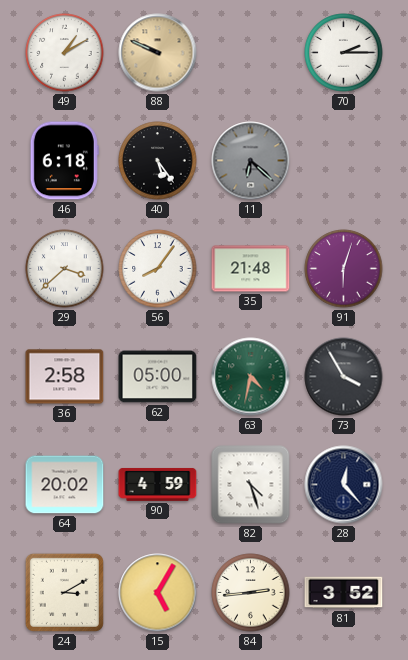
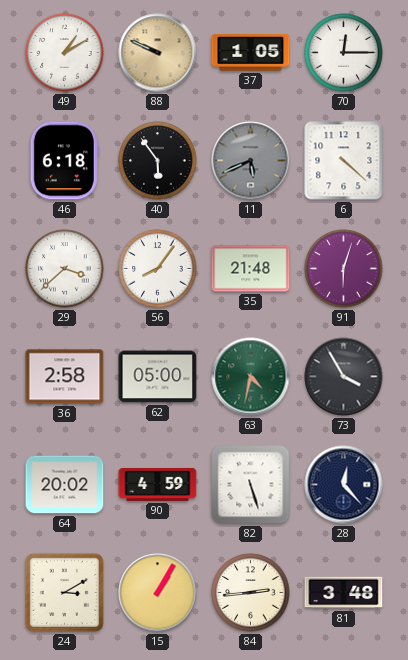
37: none -> 1:05 (251, 53)
70: 2:15 -> 12:15 (344, 53)
40: 5:24 -> 5:54 (158, 161)
11: 6:22 -> 5:41 (251, 161)
6: none -> 4:22 (344, 161)
82: 4:27 -> 5:27 (251, 485)
15: 5:05 -> 1:05 (158, 593)
81: 3:52 -> 3:48 (344, 593)
